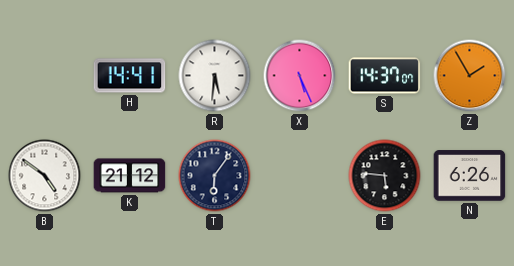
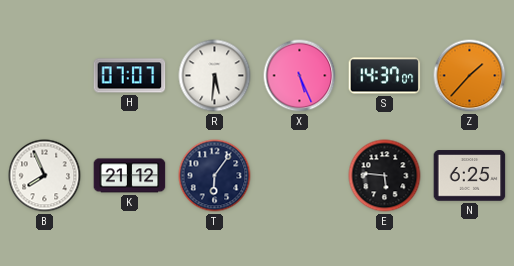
H: 14:41 -> 07:07 (130, 76)
Z: 1:55 -> 1:37 (470, 76)
B: 4:51 -> 7:56 (45, 176)
N: 6:26 -> 6:25 (470, 176)
